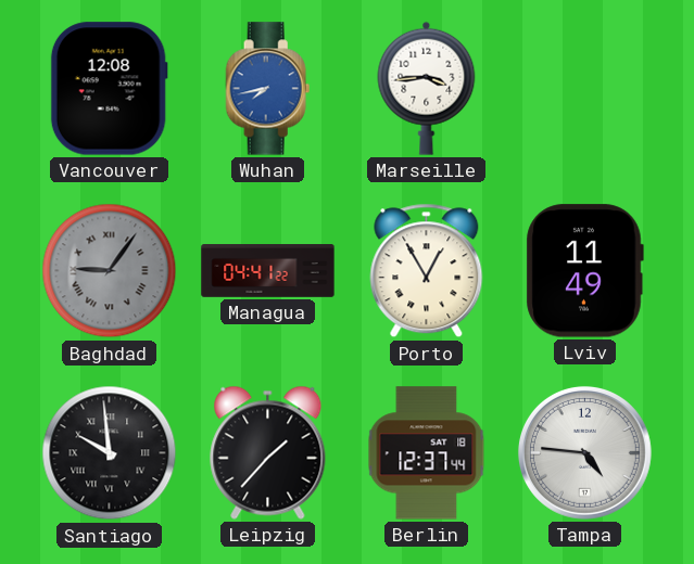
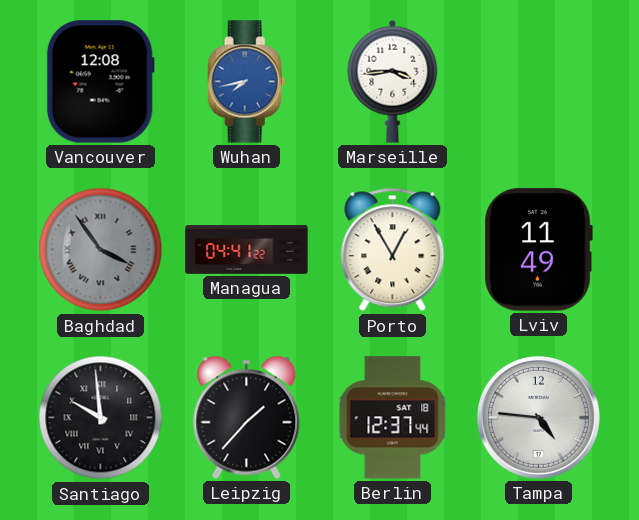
Baghdad: 9:06 -> 3:54 (101, 250)
